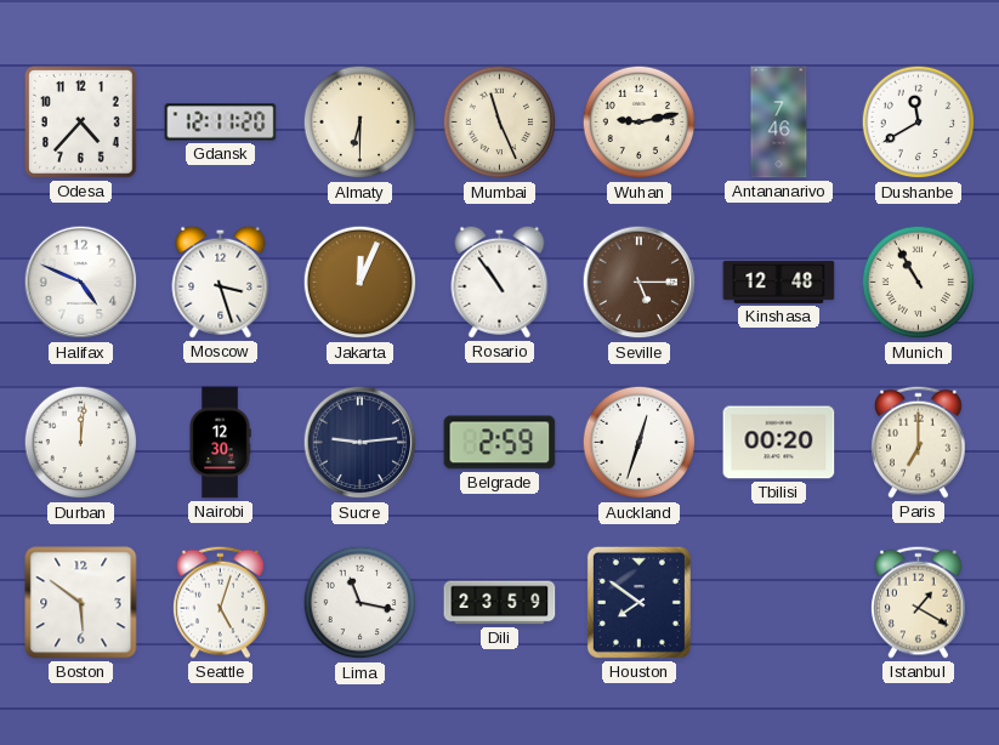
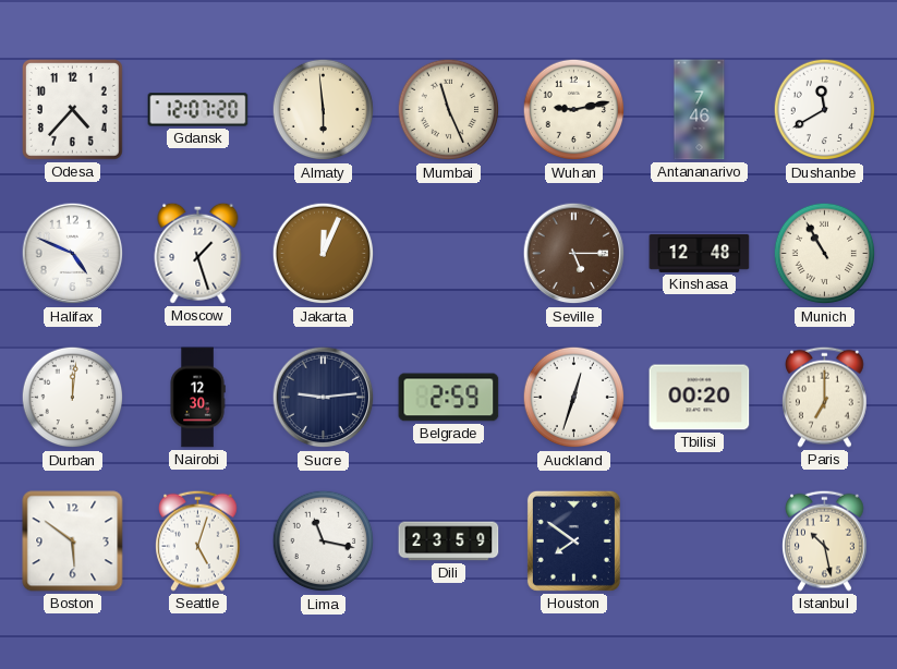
Gdansk: 12:11 -> 12:07 (198, 110)
Almaty: 6:30 -> 5:59 (324, 110)
Moscow: 3:27 -> 1:27 (198, 253)
Rosario: 10:54 -> none (500, 281)
Istanbul: 1:20 -> 10:28 (825, 540)
